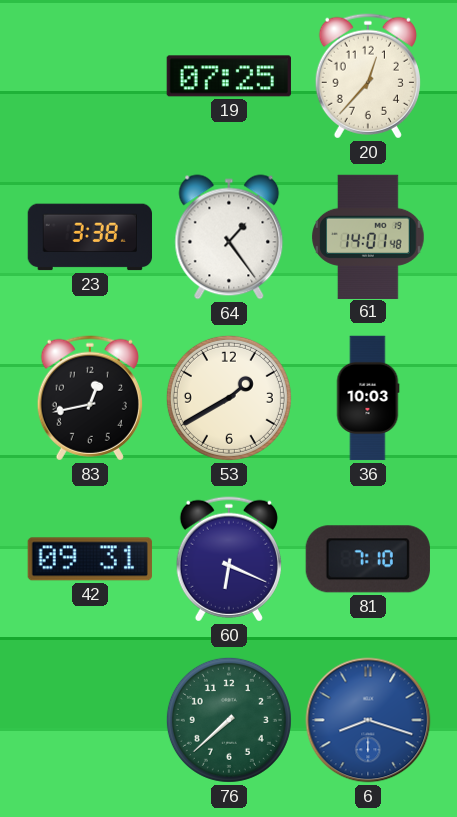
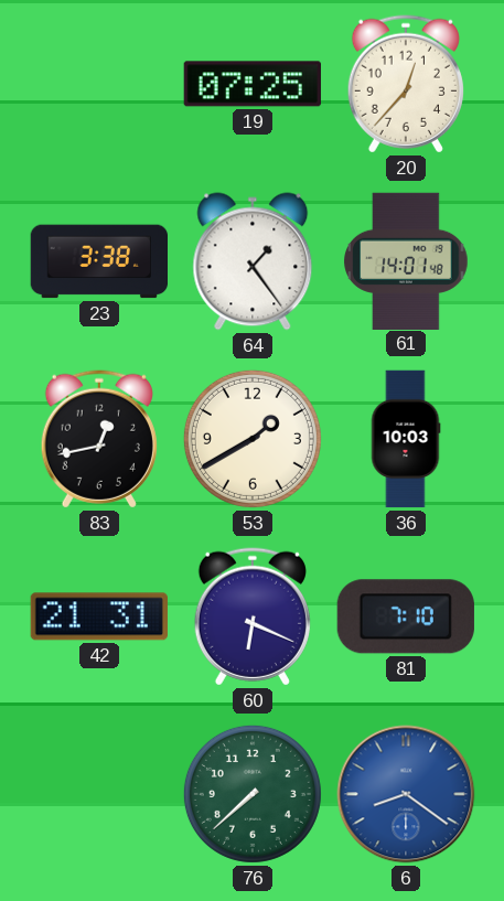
42: 09:31 -> 21:31 (99, 616)
6: 8:18 -> 8:21 (406, 794)
